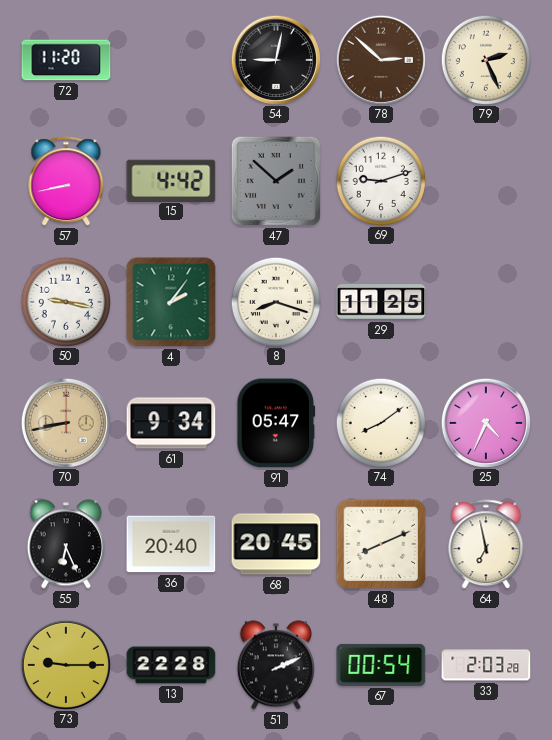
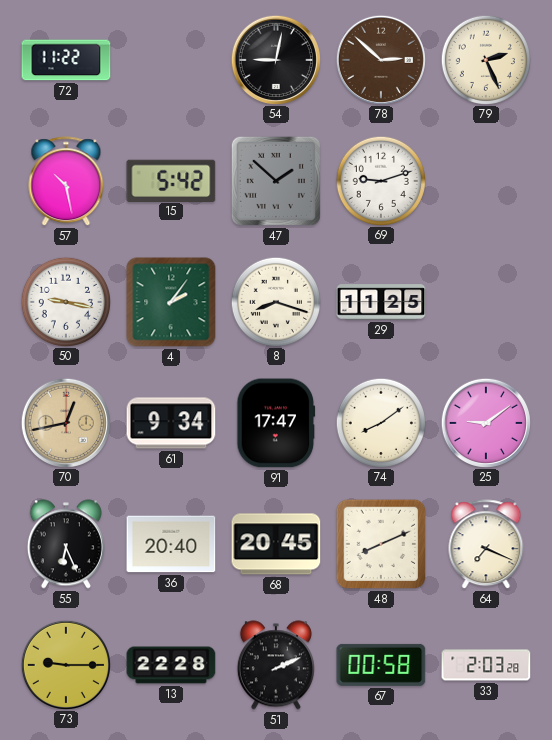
72: 11:20 -> 11:22 (66, 60)
57: 8:43 -> 10:28 (66, 182)
15: 4:42 -> 5:42 (171, 180)
70: 8:43 -> 12:43 (65, 422)
91: 05:47 -> 17:47 (276, 423)
25: 4:34 -> 9:09 (485, 422)
64: 6:58 -> 7:19 (486, 545)
67: 00:54 -> 00:58 (381, 665)
